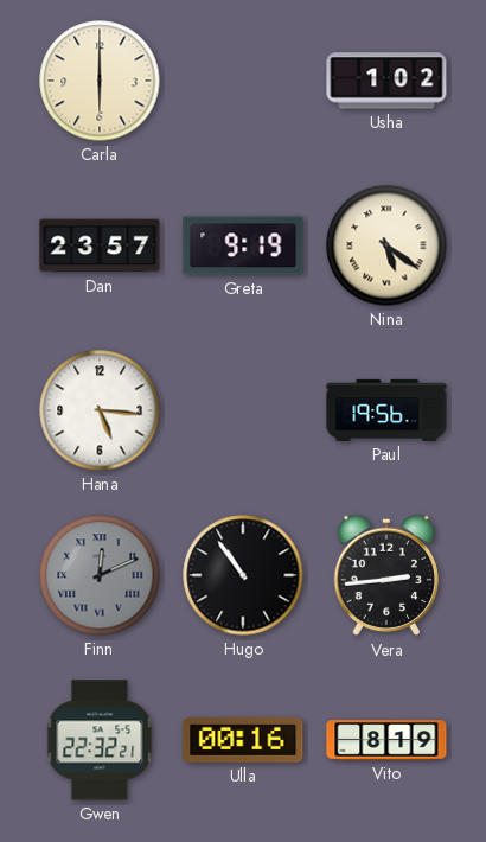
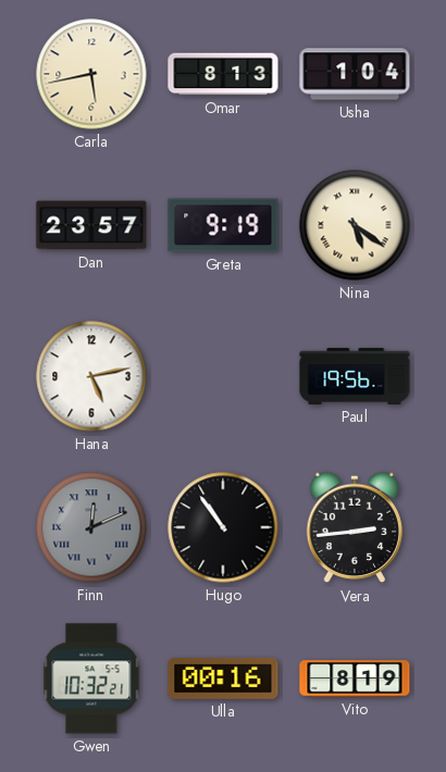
Carla: 6:00 -> 5:43 (91, 74)
Omar: none -> 8:13 (223, 74)
Usha: 1:02 -> 1:04 (355, 74)
Hana: 5:16 -> 5:13 (91, 376)
Gwen: 22:32 -> 10:32 (91, 678)
